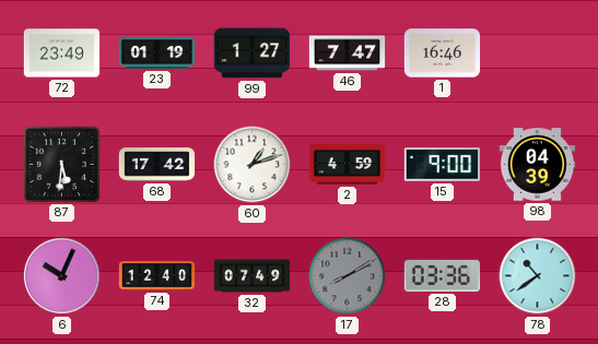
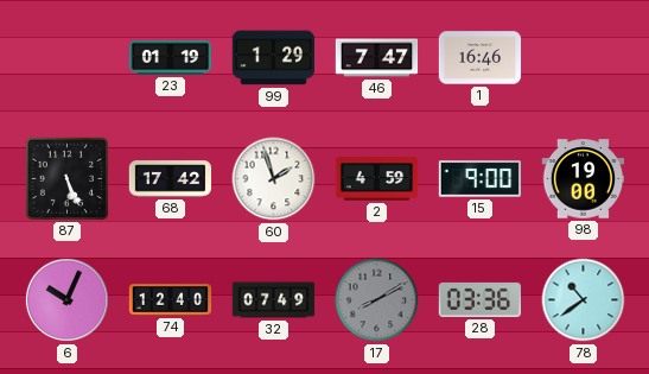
72: 23:49 -> none (62, 54)
99: 1:27 -> 1:29 (273, 58)
87: 5:31 -> 5:26 (66, 178)
60: 1:12 -> 1:57 (274, 179)
98: 04:39 -> 19:00 (584, 179)
